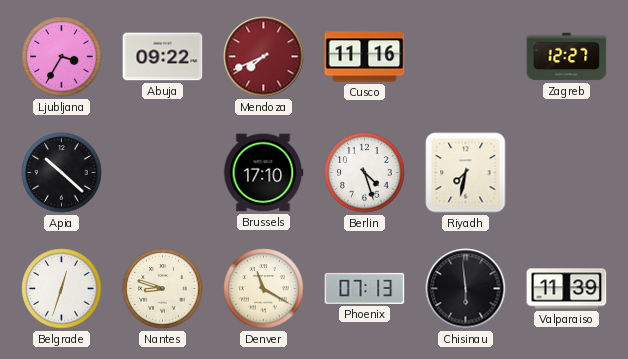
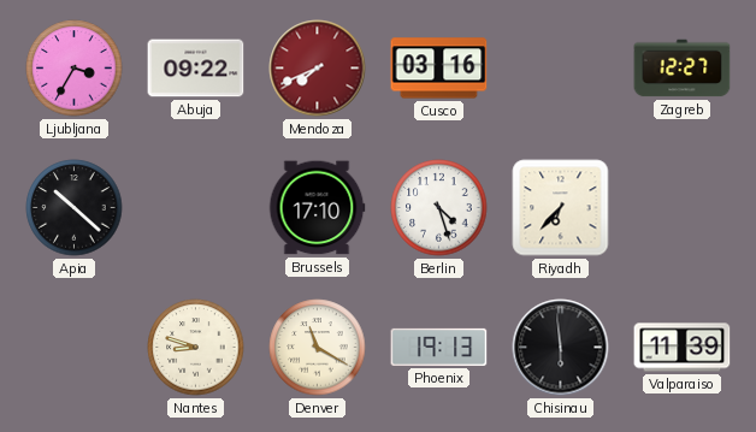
Cusco: 11:16 -> 03:16 (439, 69)
Riyadh: 7:32 -> 6:37 (561, 208)
Belgrade: 12:33 -> none (62, 289)
Phoenix: 07:13 -> 19:13 (439, 347)
